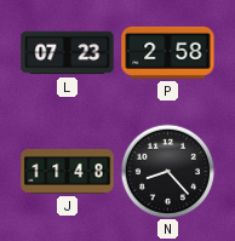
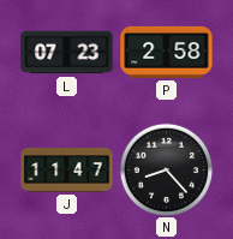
J: 11:48 -> 11:47 (67, 171)
